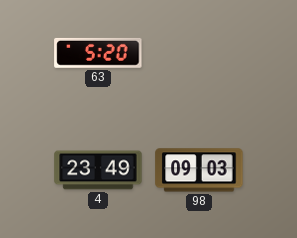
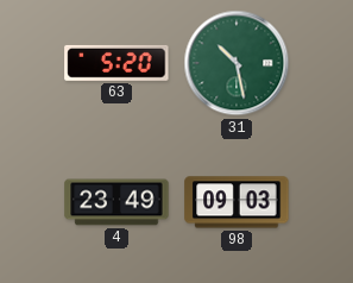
31: none -> 10:28 (237, 63)
